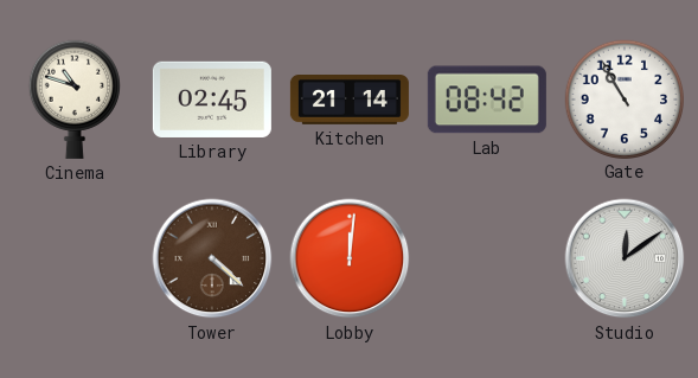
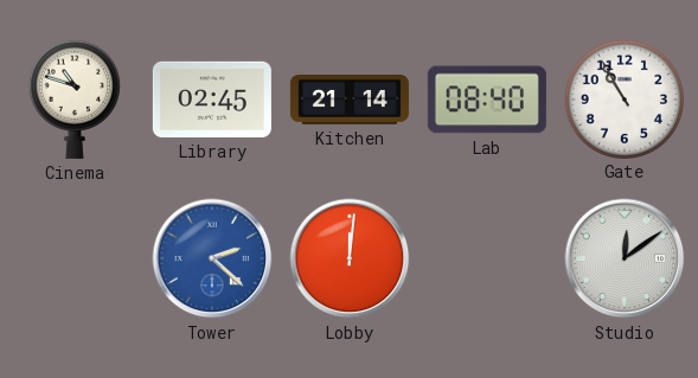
Lab: 08:42 -> 08:40 (487, 100)
Tower: 4:22 -> 2:22 (212, 258)
Tower dial: brown -> blue (212, 258)
